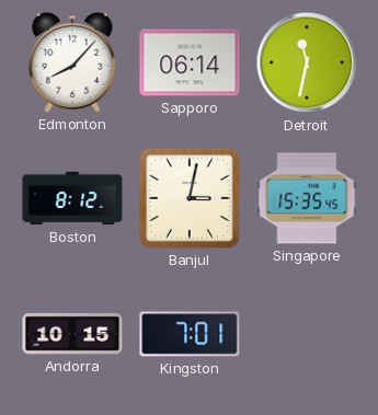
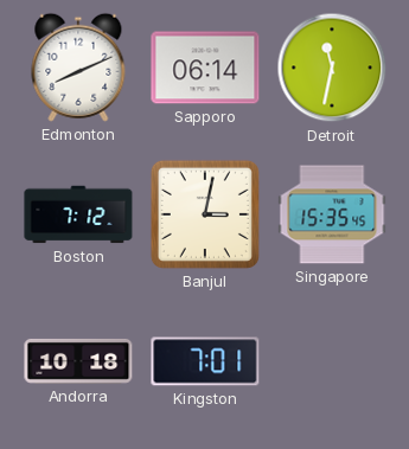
Edmonton: 8:07 -> 8:11 (78, 68)
Boston: 8:12 -> 7:12 (78, 214)
Andorra: 10:15 -> 10:18 (78, 361)
